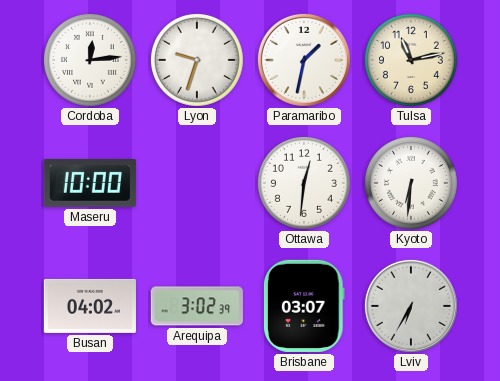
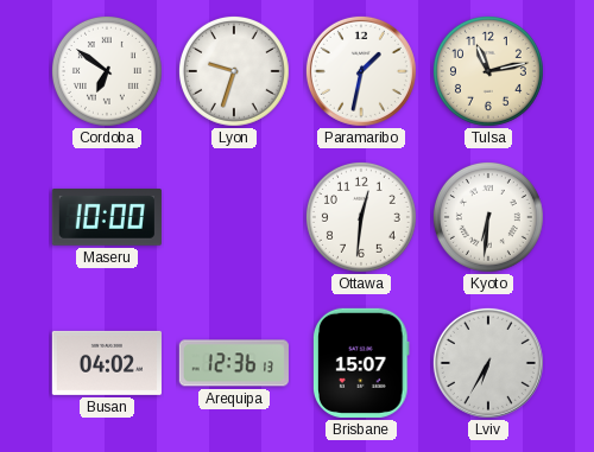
Cordoba: 12:14 -> 6:51 (107, 71)
Arequipa: 3:02 -> 12:36 (234, 363)
Brisbane: 03:07 -> 15:07 (362, 363)
